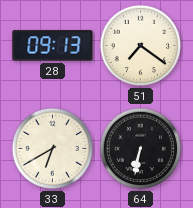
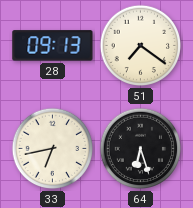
33: 6:40 -> 6:43 (53, 149)
64: 6:32 -> 6:27 (141, 149)
